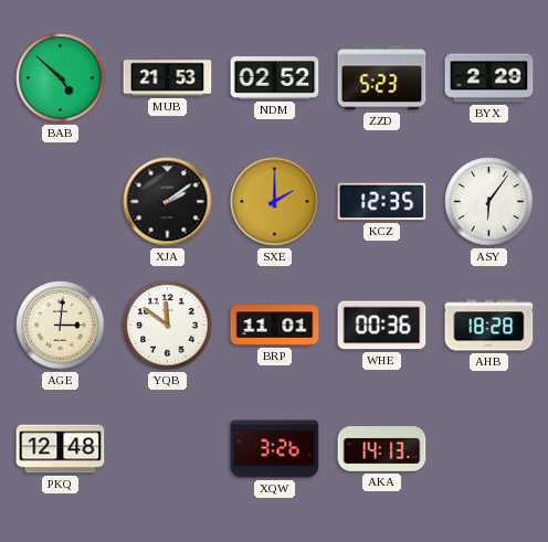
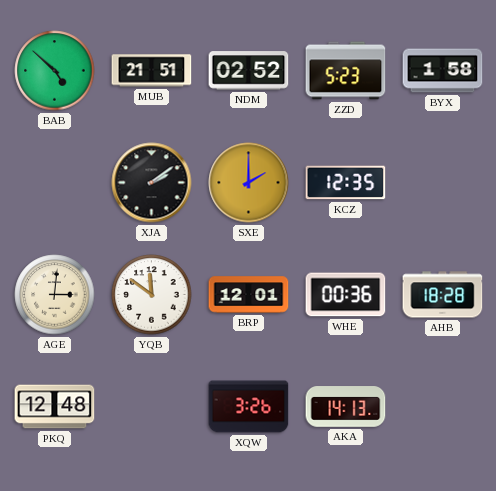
MUB: 21:53 -> 21:51 (152, 71)
BYX: 2:29 -> 1:58 (443, 71)
ASY: 6:06 -> none (489, 202)
BRP: 11:01 -> 12:01 (249, 295)
